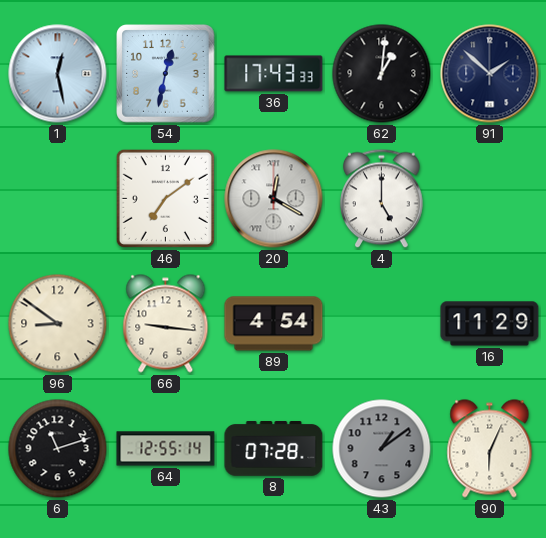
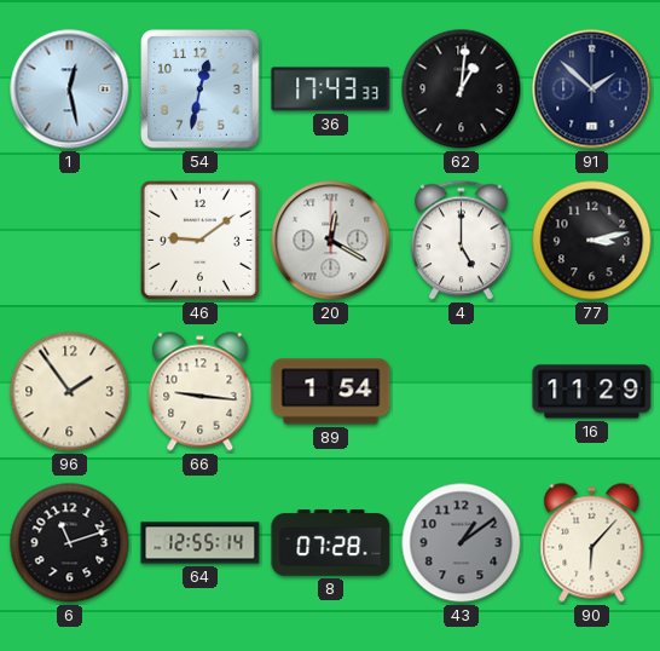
46: 7:09 -> 9:09 (199, 240)
77: none -> 3:13 (592, 241)
96: 8:51 -> 1:54 (70, 392)
89: 4:54 -> 1:54 (331, 392)
90: 6:04 -> 6:07 (592, 543)
